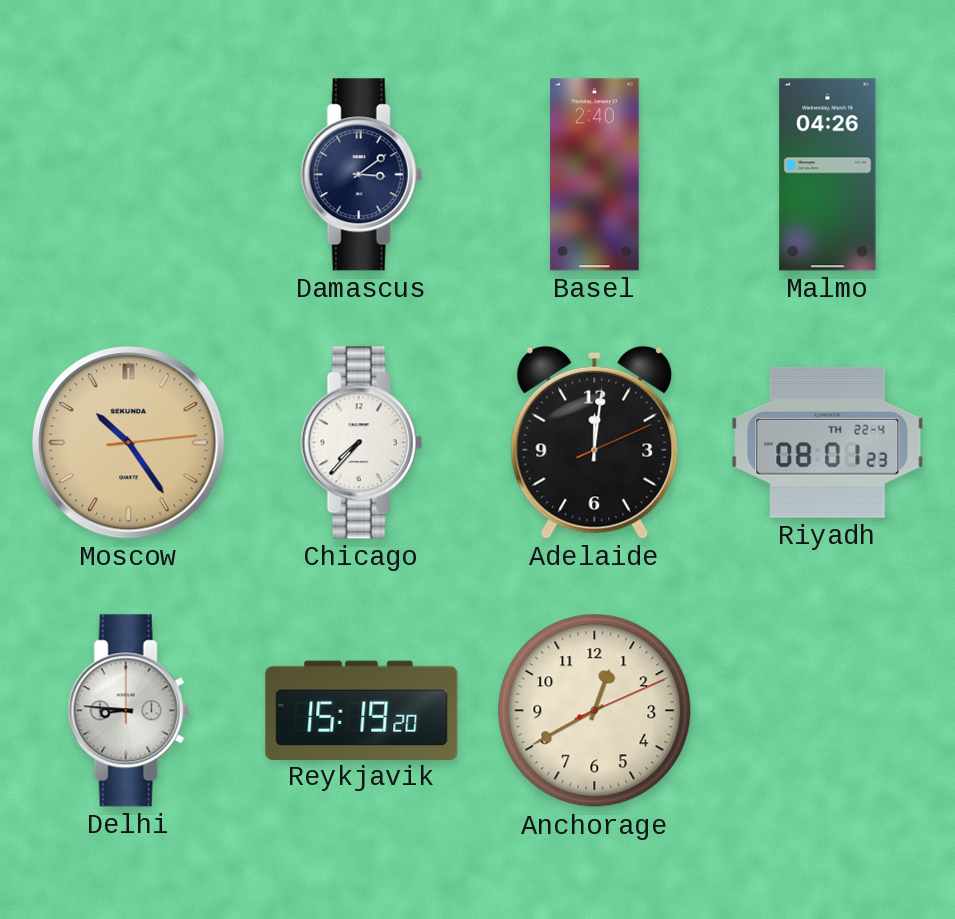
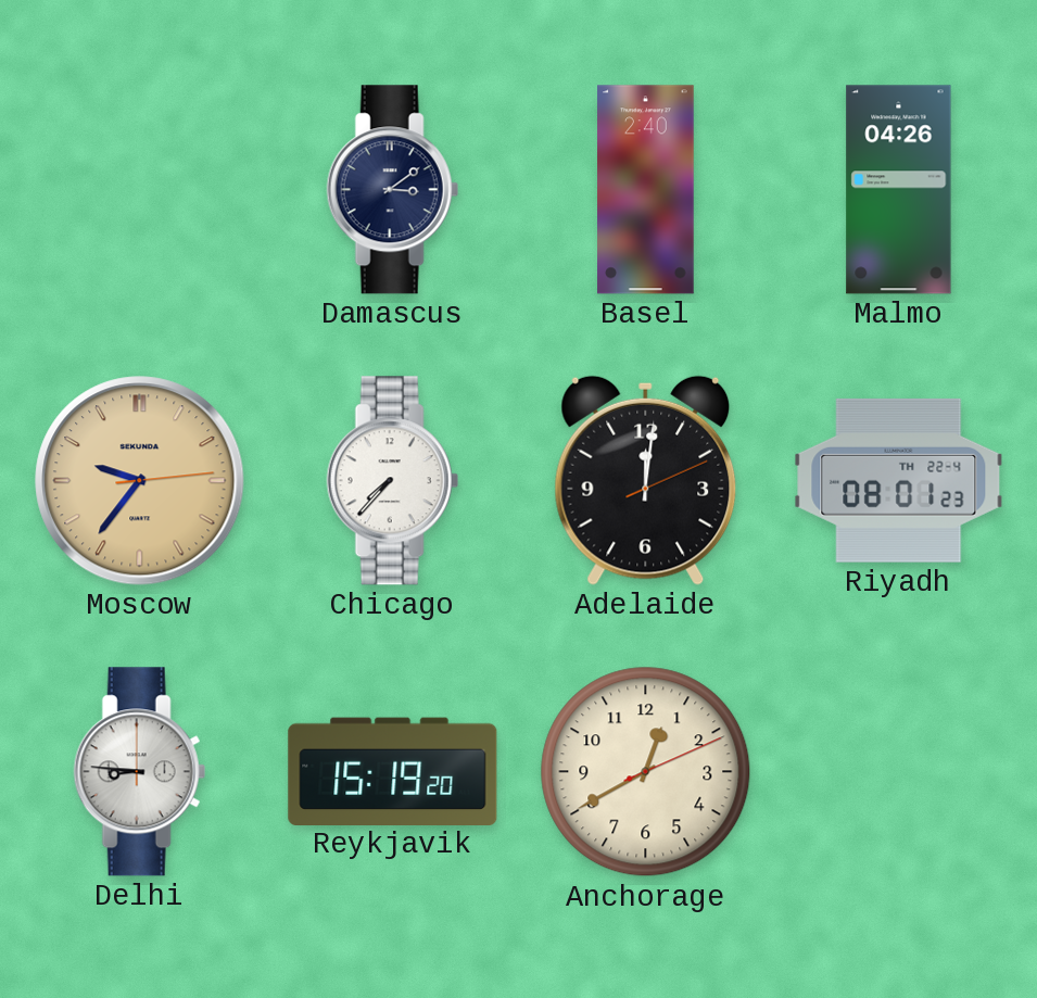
Moscow: 10:24 -> 9:36 (140, 481)
